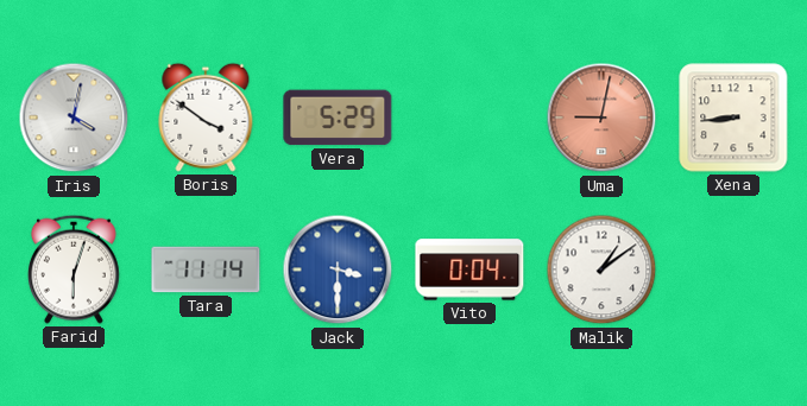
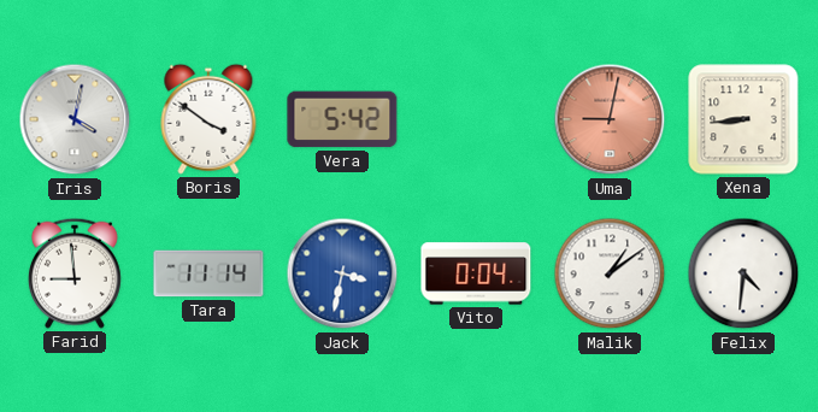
Vera: 5:29 -> 5:42 (342, 119)
Farid: 6:03 -> 8:59 (75, 273)
Jack: 3:30 -> 3:32 (342, 273)
Felix: none -> 4:31 (743, 273)
